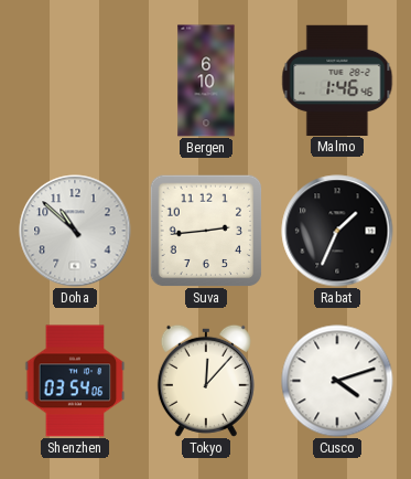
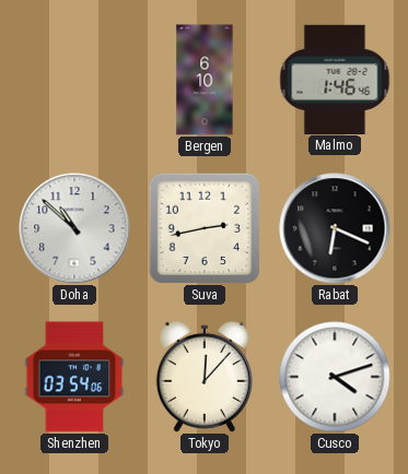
Suva: 2:44 -> 2:43 (205, 228)
Rabat: 1:34 -> 6:19 (335, 228)
